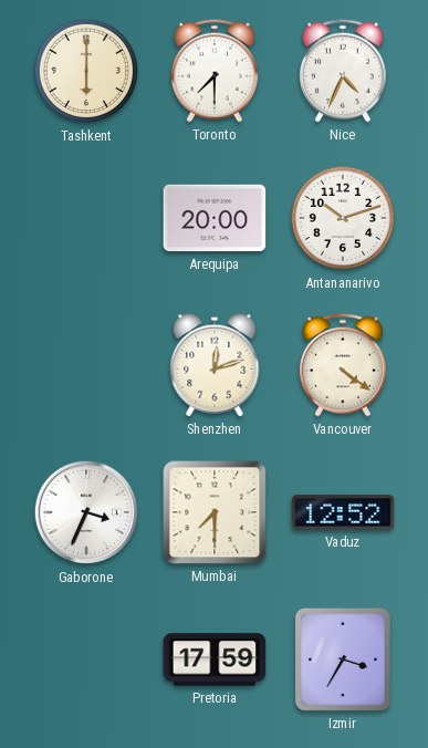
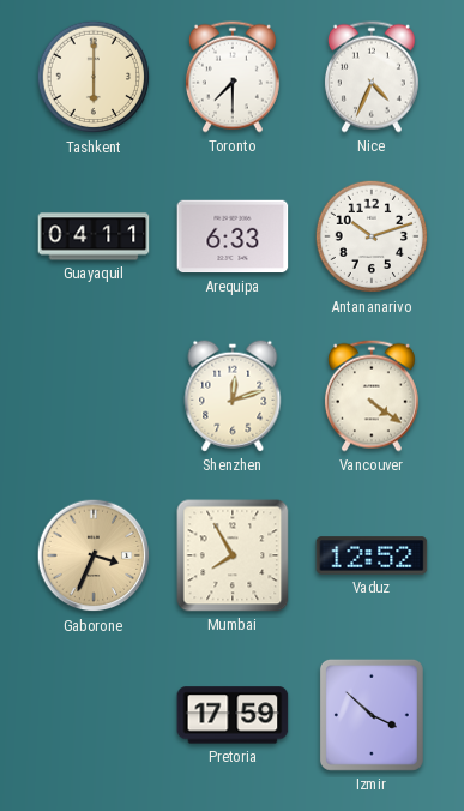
Guayaquil: none -> 04:11 (94, 236)
Arequipa: 20:00 -> 6:33 (233, 236)
Gaborone dial: white -> champagne (94, 555)
Mumbai: 7:30 -> 7:55 (233, 555)
Izmir: 3:35 -> 3:52 (372, 715)
